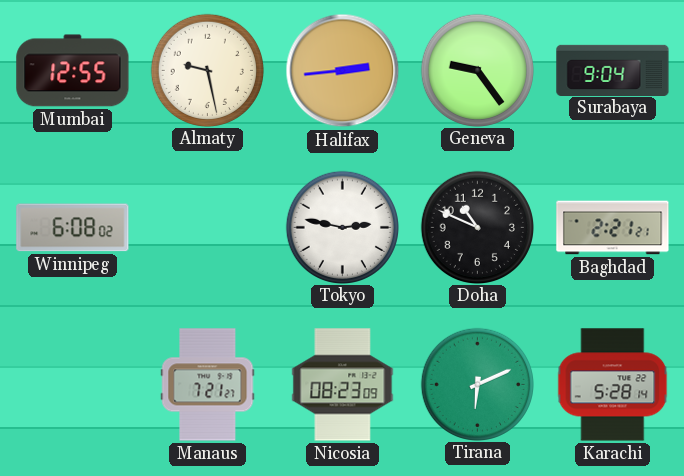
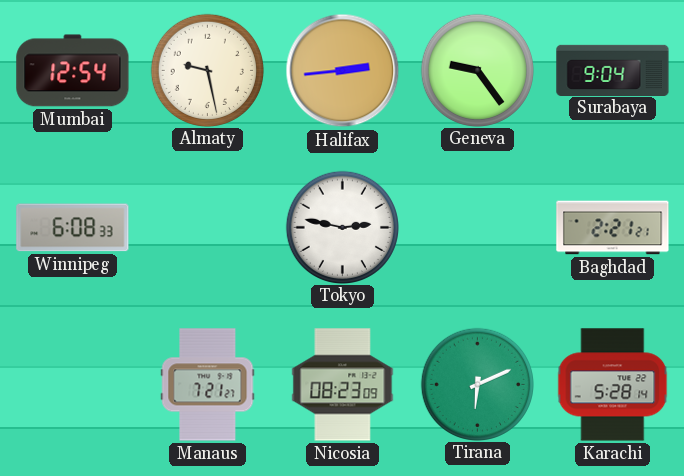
Mumbai: 12:55 -> 12:54 (73, 71)
Winnipeg: 6:08:02 -> 6:08:33 (73, 228)
Doha: 10:49 -> none (477, 227)
